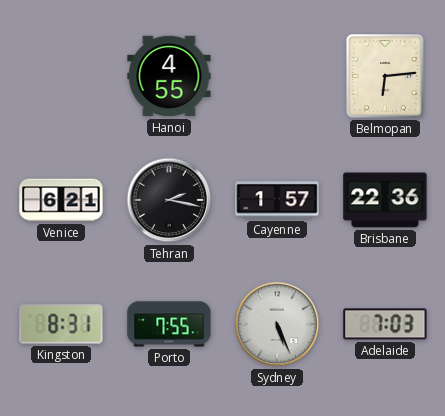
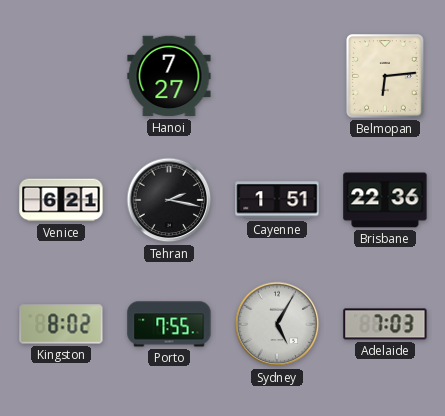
Hanoi: 4:55 -> 7:27 (169, 76)
Cayenne: 1:57 -> 1:51 (277, 200)
Kingston: 8:31 -> 8:02 (61, 324)
Sydney: 5:26 -> 5:05 (277, 324)
